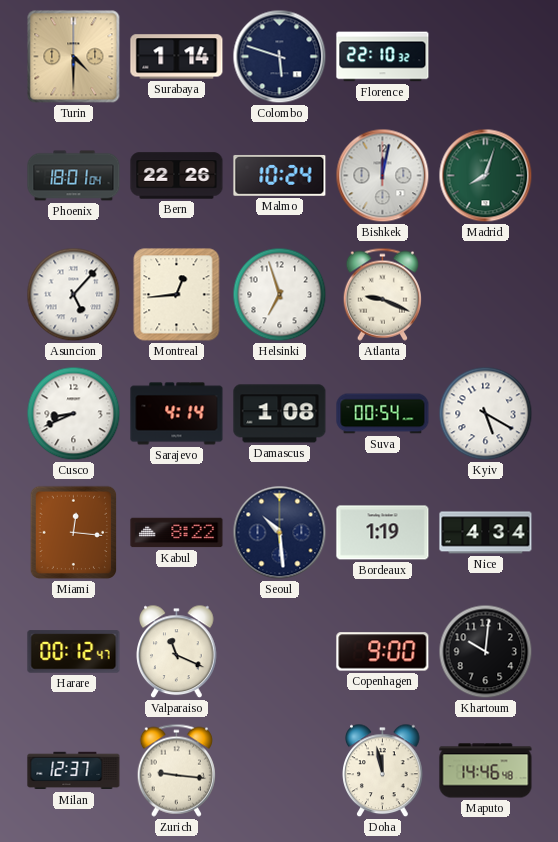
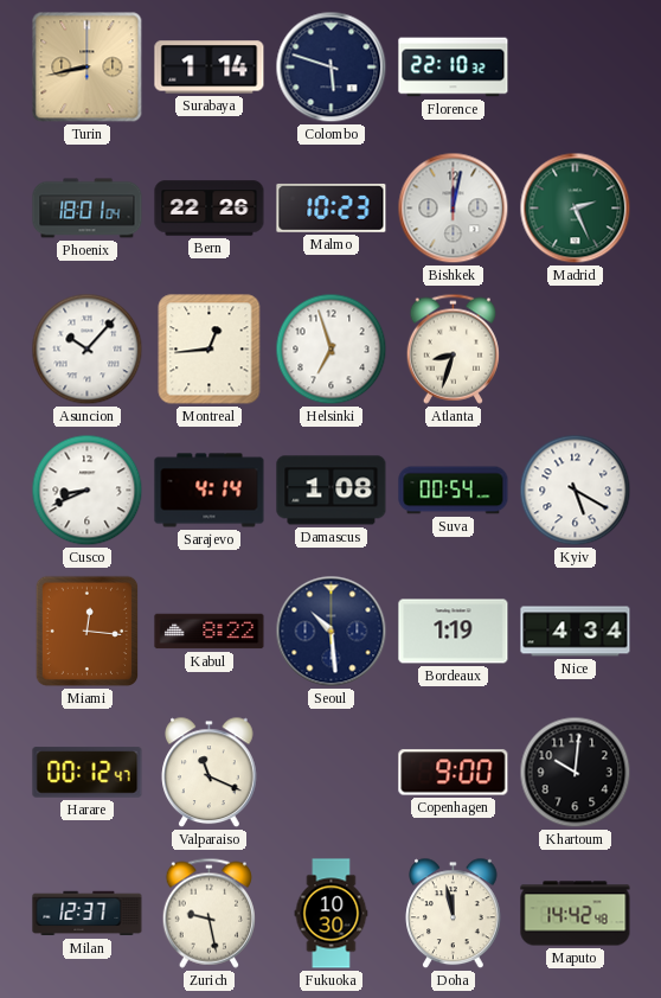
Turin: 4:30 -> 8:43 (88, 68)
Malmo: 10:24 -> 10:23 (332, 209)
Madrid: 8:03 -> 2:26 (576, 209)
Asuncion: 5:07 -> 10:07 (88, 350)
Atlanta: 9:19 -> 8:33 (453, 348)
Zurich: 9:16 -> 9:28 (208, 913)
Fukuoka: none -> 10:30 (332, 914)
Maputo: 14:46 -> 14:42 (576, 914)
